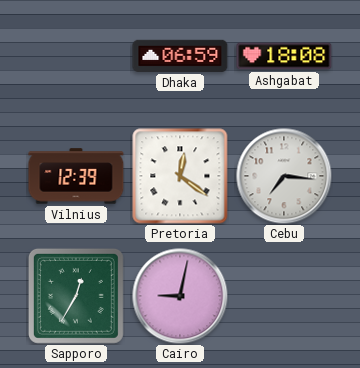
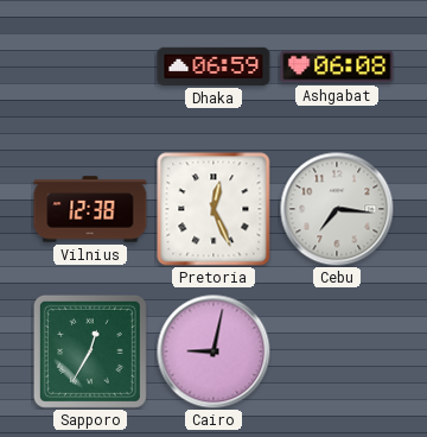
Ashgabat: 18:08 -> 06:08 (337, 66)
Vilnius: 12:39 -> 12:38 (90, 209)
Pretoria: 12:21 -> 12:26 (213, 209)
